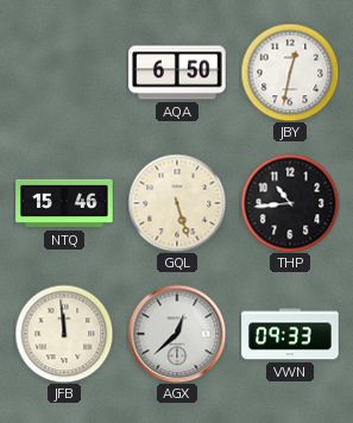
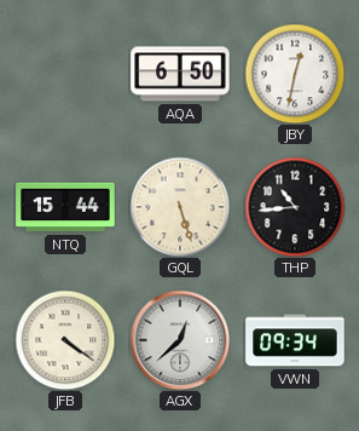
NTQ: 15:46 -> 15:44 (65, 207)
JFB: 11:59 -> 4:21 (65, 340)
VWN: 09:33 -> 09:34 (295, 340)
